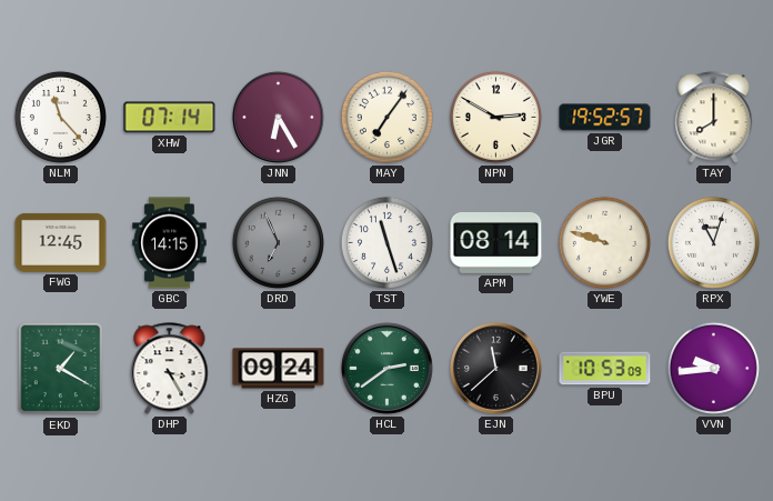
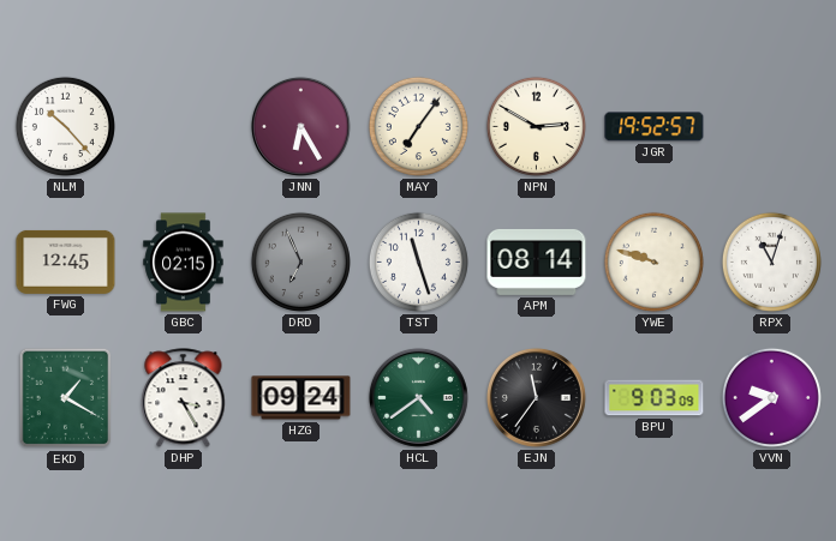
NLM: 11:23 -> 10:23 (65, 126)
XHW: 07:14 -> none (170, 118)
TAY: 8:00 -> none (714, 118)
GBC: 14:15 -> 02:15 (184, 263)
HCL: 2:39 -> 4:39 (418, 397)
EJN: 11:38 -> 11:36 (536, 397)
BPU: 10:53 -> 9:03 (655, 398)
VVN: 9:44 -> 9:39 (771, 397)
